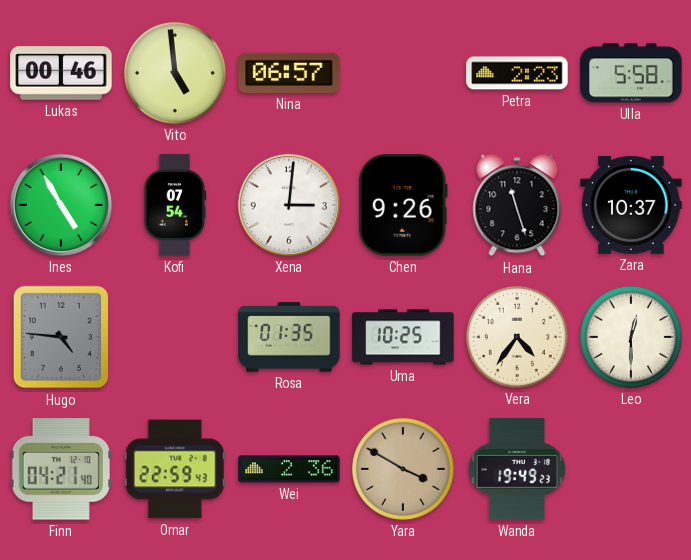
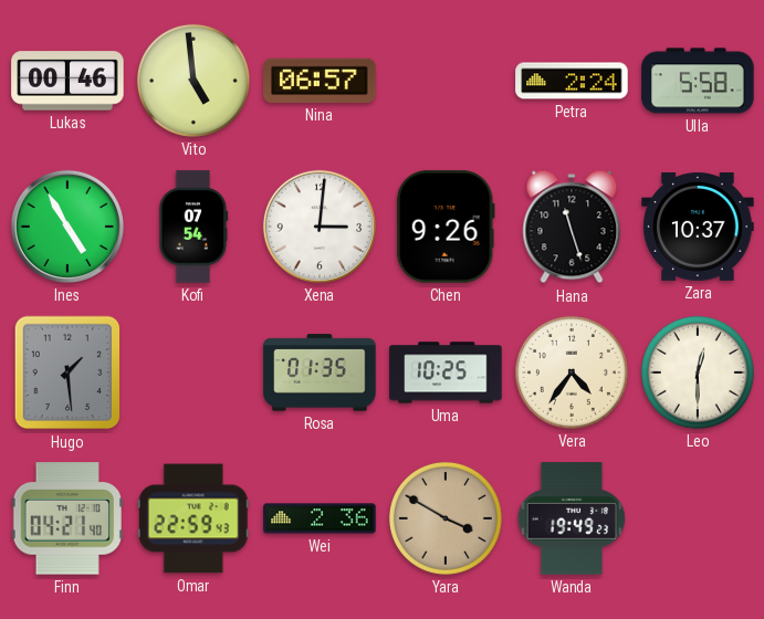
Petra: 2:23 -> 2:24 (572, 81)
Hugo: 4:46 -> 1:29 (67, 373)
